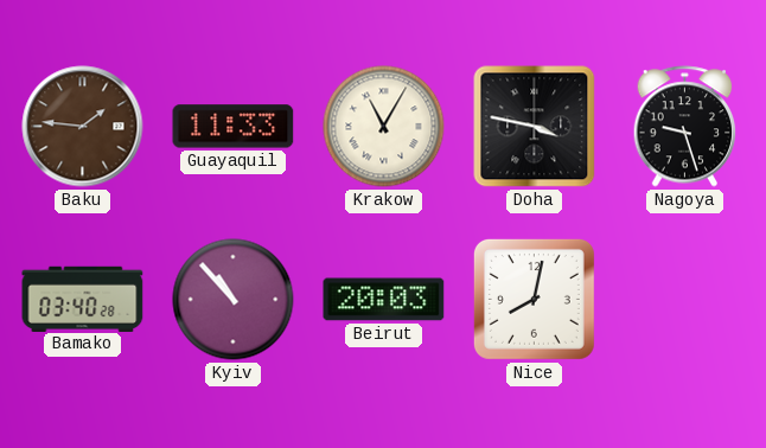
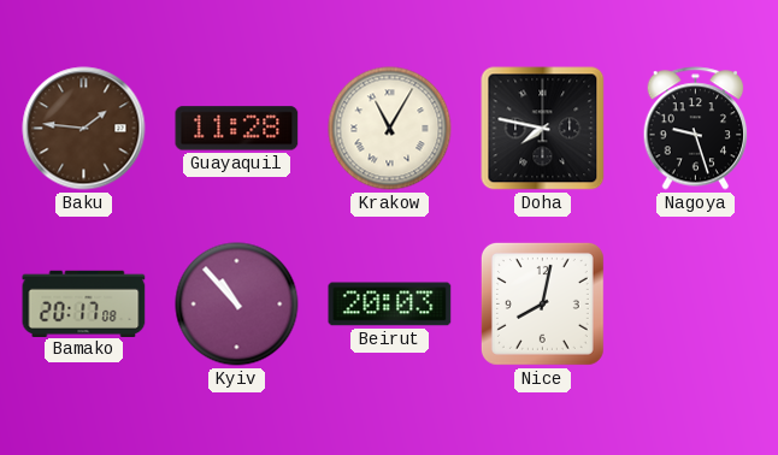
Guayaquil: 11:33 -> 11:28 (237, 129)
Doha: 3:47 -> 7:47 (543, 129)
Bamako: 03:40 -> 20:17 (84, 303)
